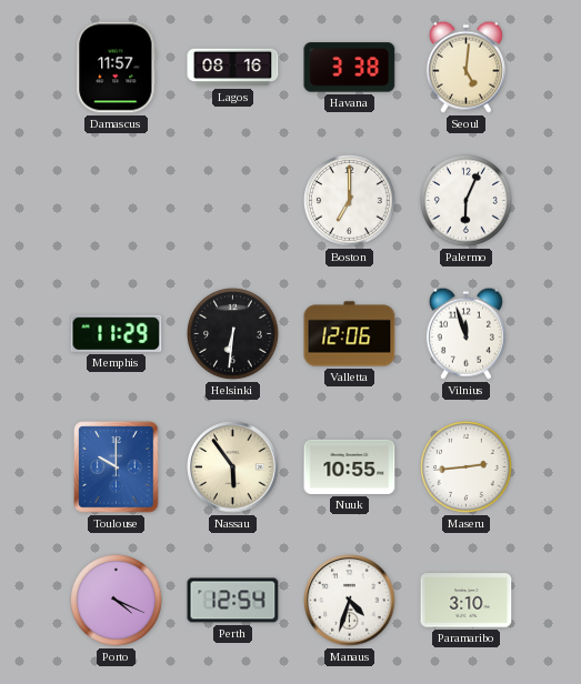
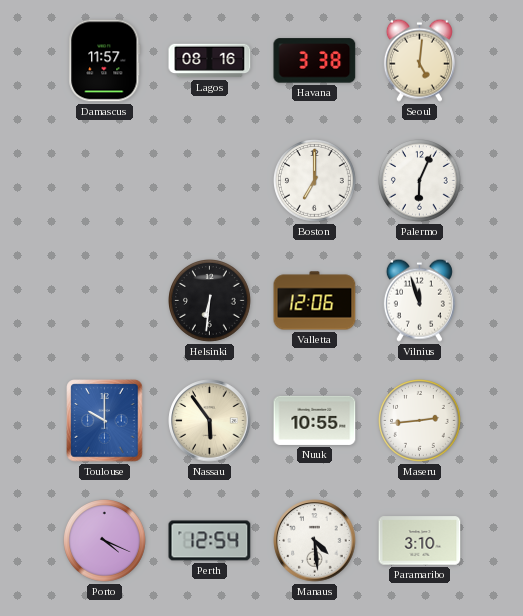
Memphis: 11:29 -> none (117, 333)
Manaus: 4:33 -> 4:29 (315, 541)
